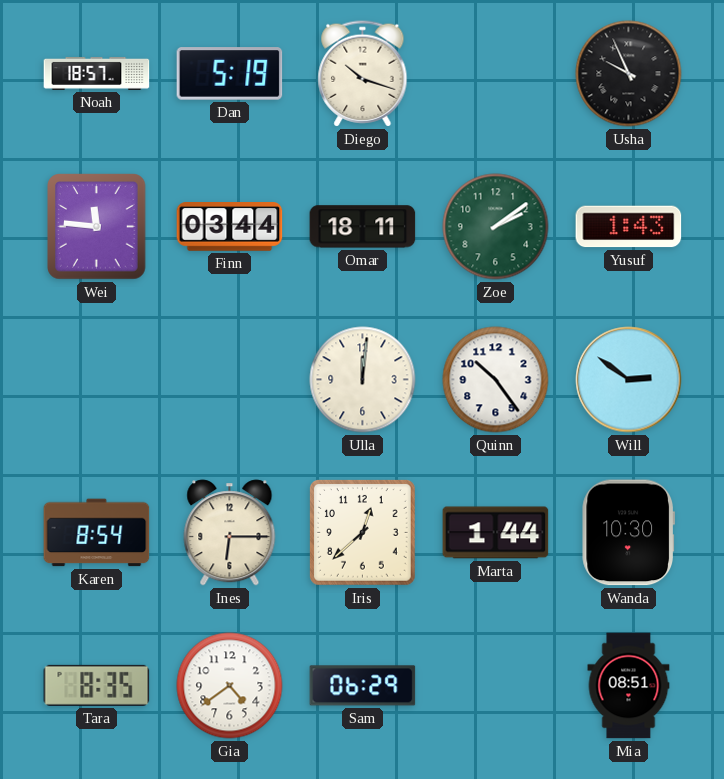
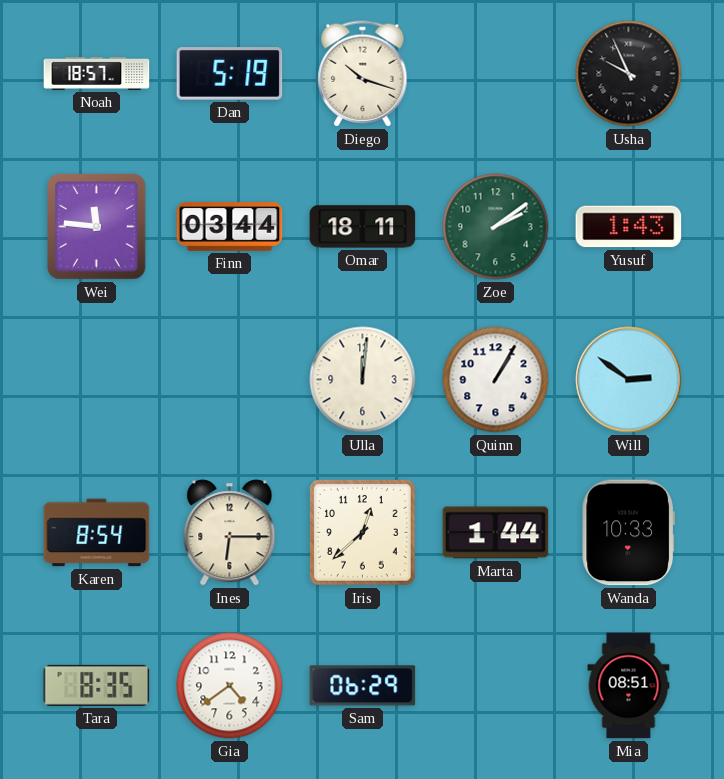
Quinn: 10:24 -> 1:05 (496, 380)
Wanda: 10:30 -> 10:33 (628, 533)
